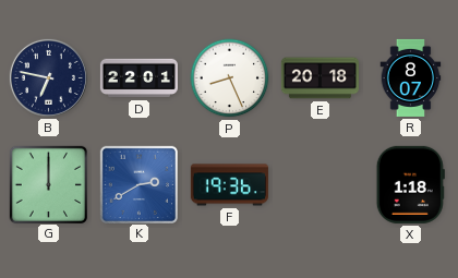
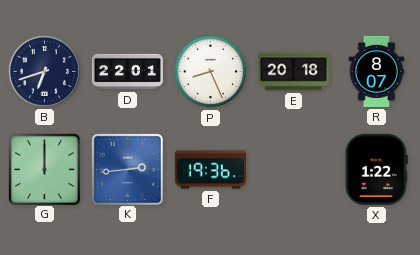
B: 6:47 -> 6:42 (44, 71)
K: 2:40 -> 2:44 (127, 169)
X: 1:18 -> 1:22 (376, 169)
